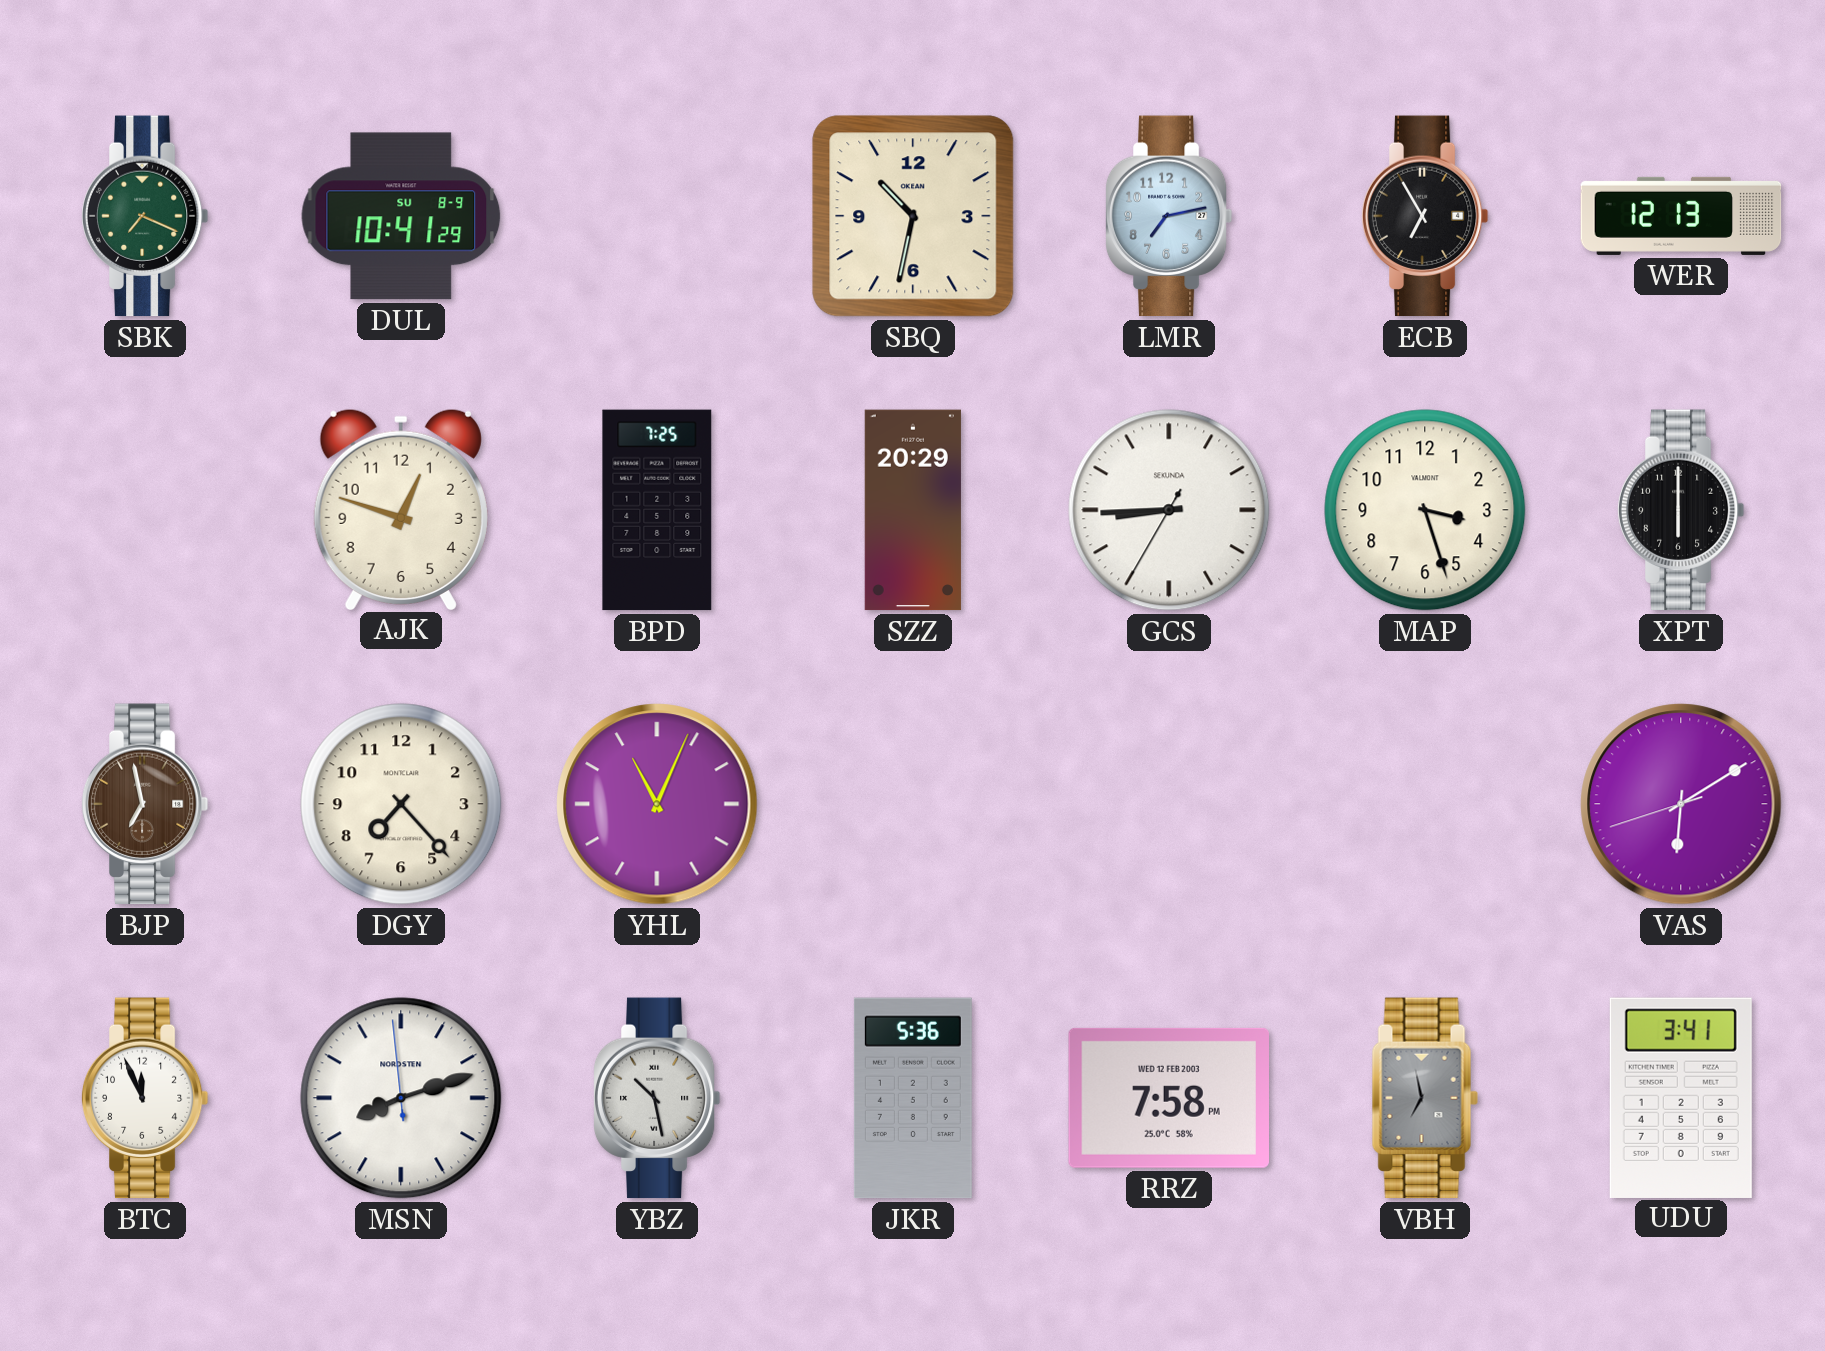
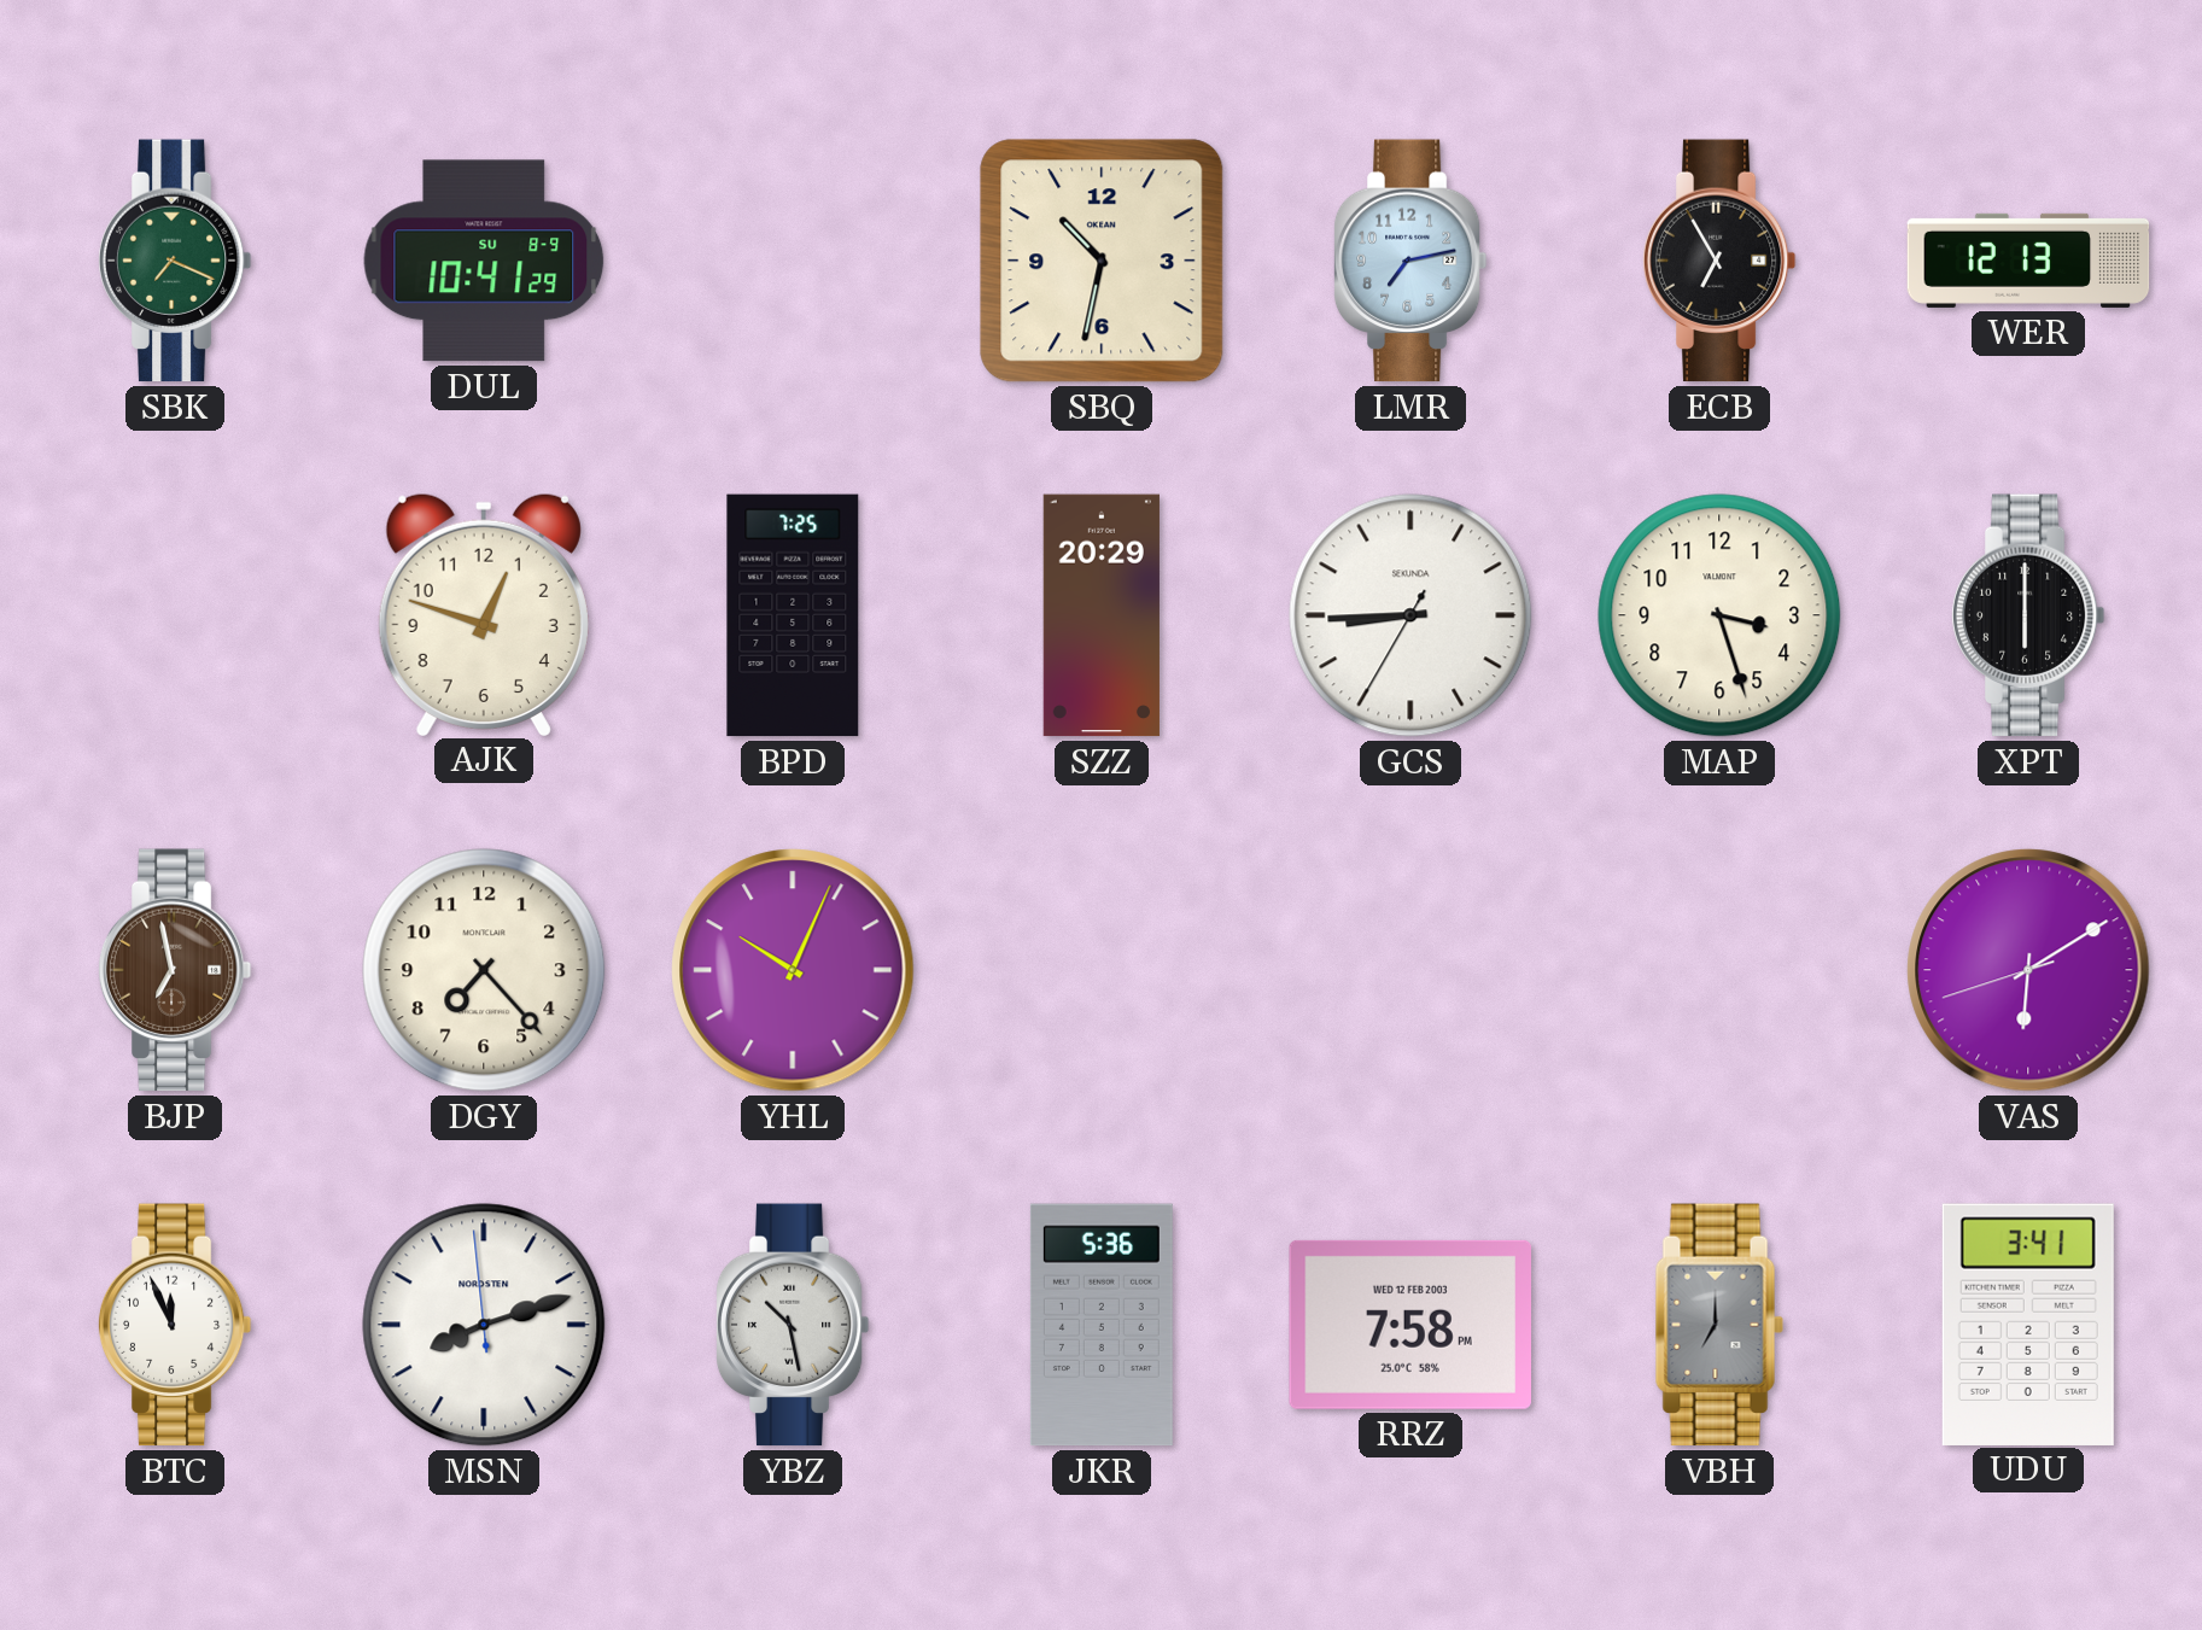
YHL: 11:04 -> 10:04 (793, 970)
VBH: 6:58 -> 7:00 (1719, 1325)
